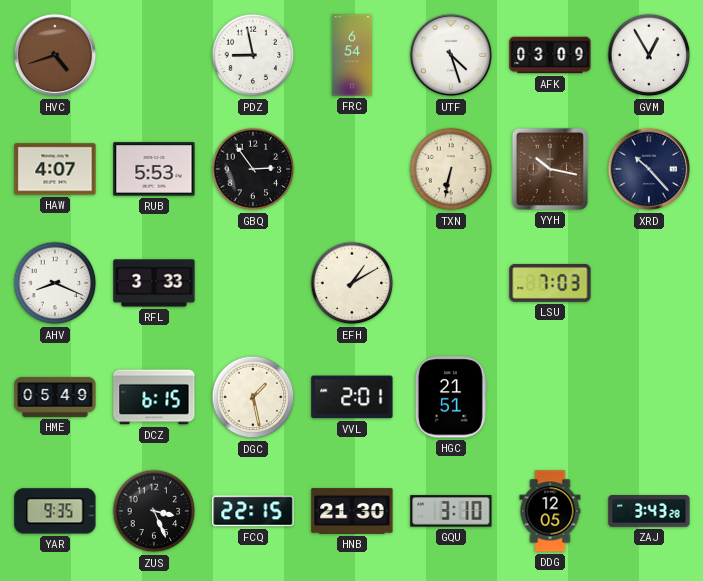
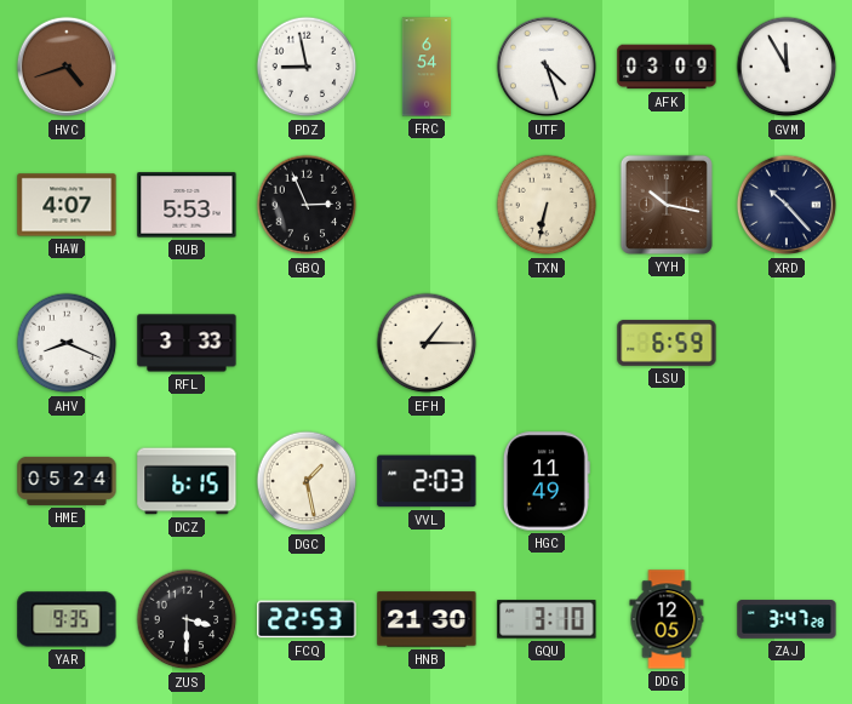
GVM: 12:55 -> 11:55 (787, 67)
GBQ: 2:54 -> 2:56 (307, 205)
EFH: 1:10 -> 1:15 (427, 343)
LSU: 7:03 -> 6:59 (667, 343)
HME: 05:49 -> 05:24 (67, 481)
VVL: 2:01 -> 2:03 (427, 481)
HGC: 21:51 -> 11:49 (547, 481)
ZUS: 3:26 -> 3:30 (187, 619)
FCQ: 22:15 -> 22:53 (307, 619)
ZAJ: 3:43 -> 3:47 (787, 619)
